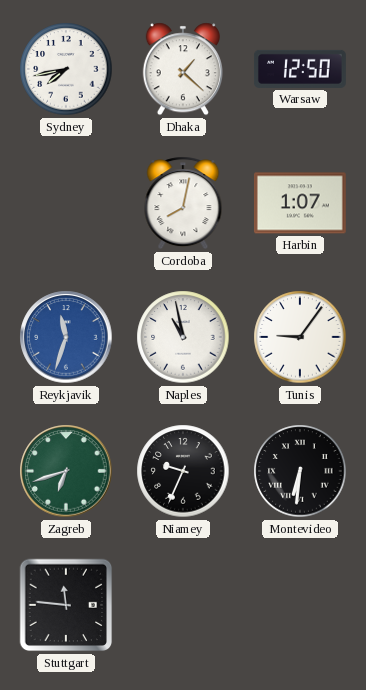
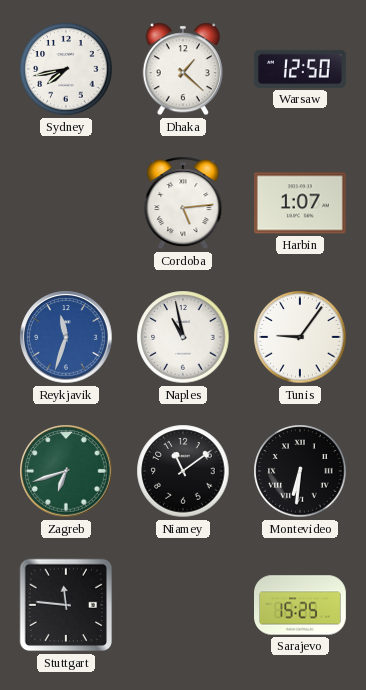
Cordoba: 8:02 -> 5:14 (183, 203)
Niamey: 9:34 -> 11:09 (183, 471)
Sarajevo: none -> 15:25 (301, 605)
